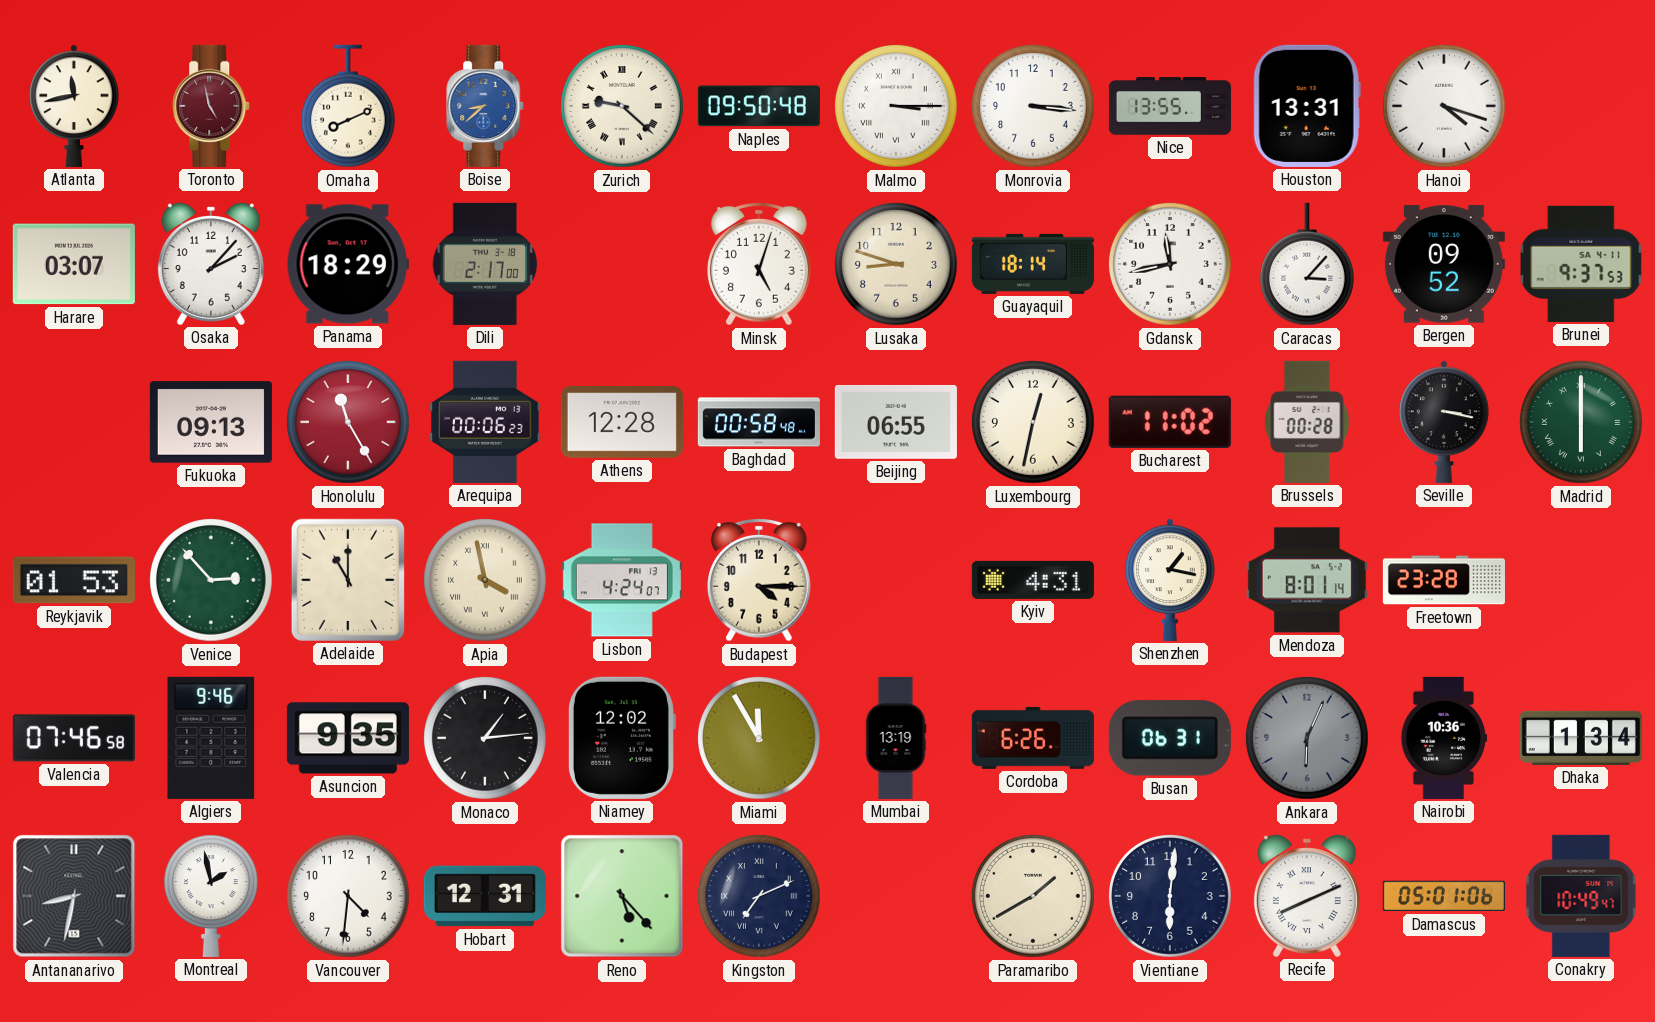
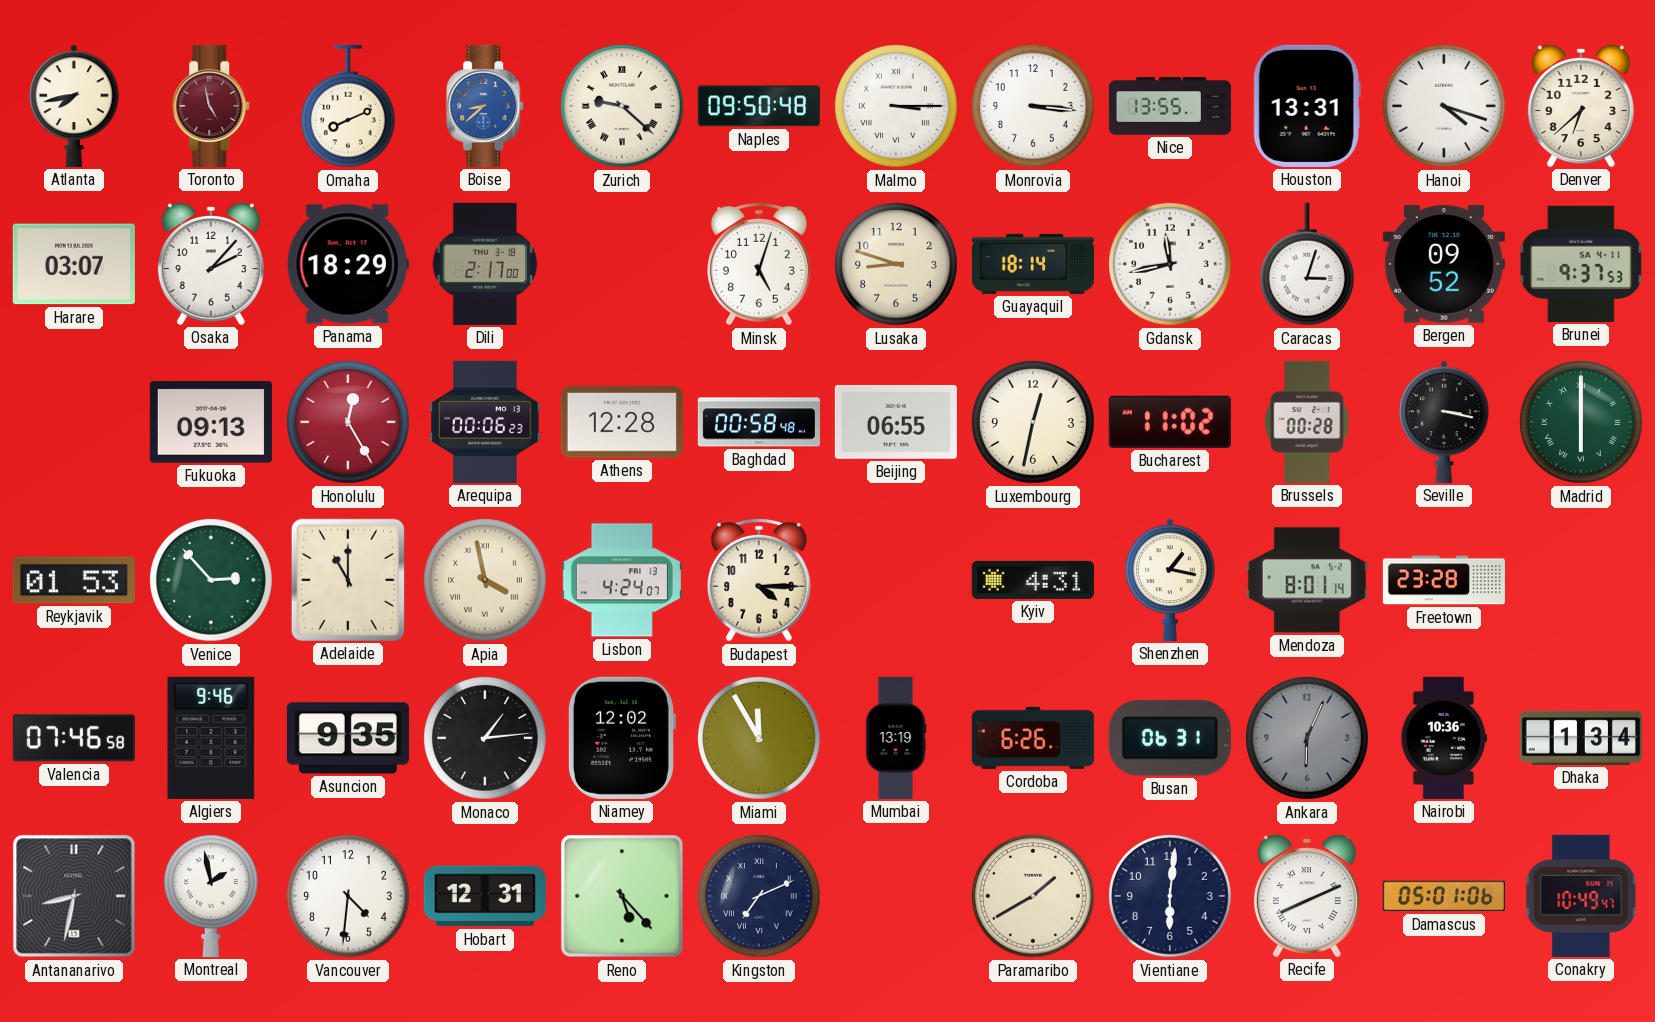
Atlanta: 11:43 -> 7:43 (74, 106)
Denver: none -> 6:38 (1581, 106)
Caracas: 3:07 -> 3:03 (1307, 264)
Honolulu: 11:25 -> 12:25 (348, 422)
